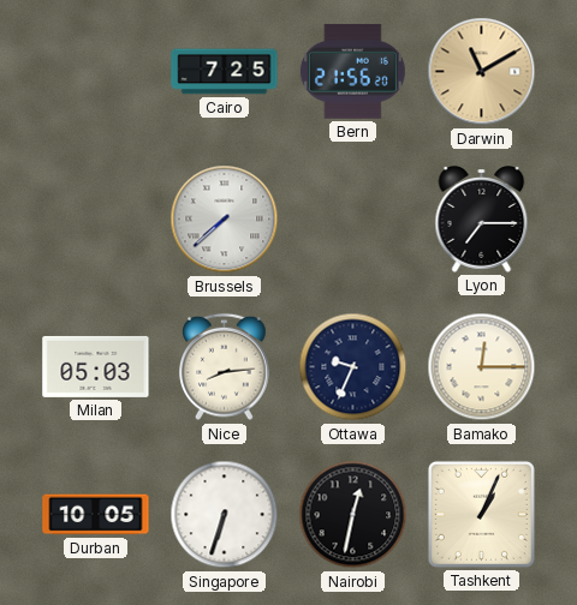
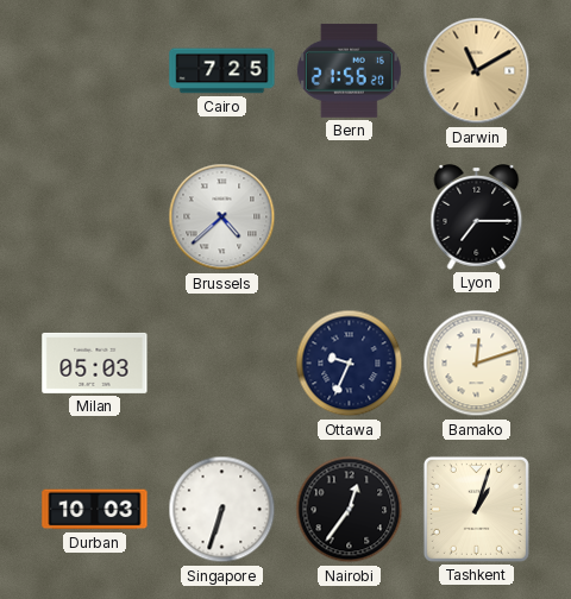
Brussels: 7:38 -> 4:38 (222, 217)
Nice: 8:14 -> none (225, 367)
Bamako: 12:15 -> 12:12 (477, 364)
Durban: 10:05 -> 10:03 (95, 510)
Nairobi: 12:32 -> 12:36 (350, 510)
Tashkent: 1:04 -> 1:03 (476, 509)
